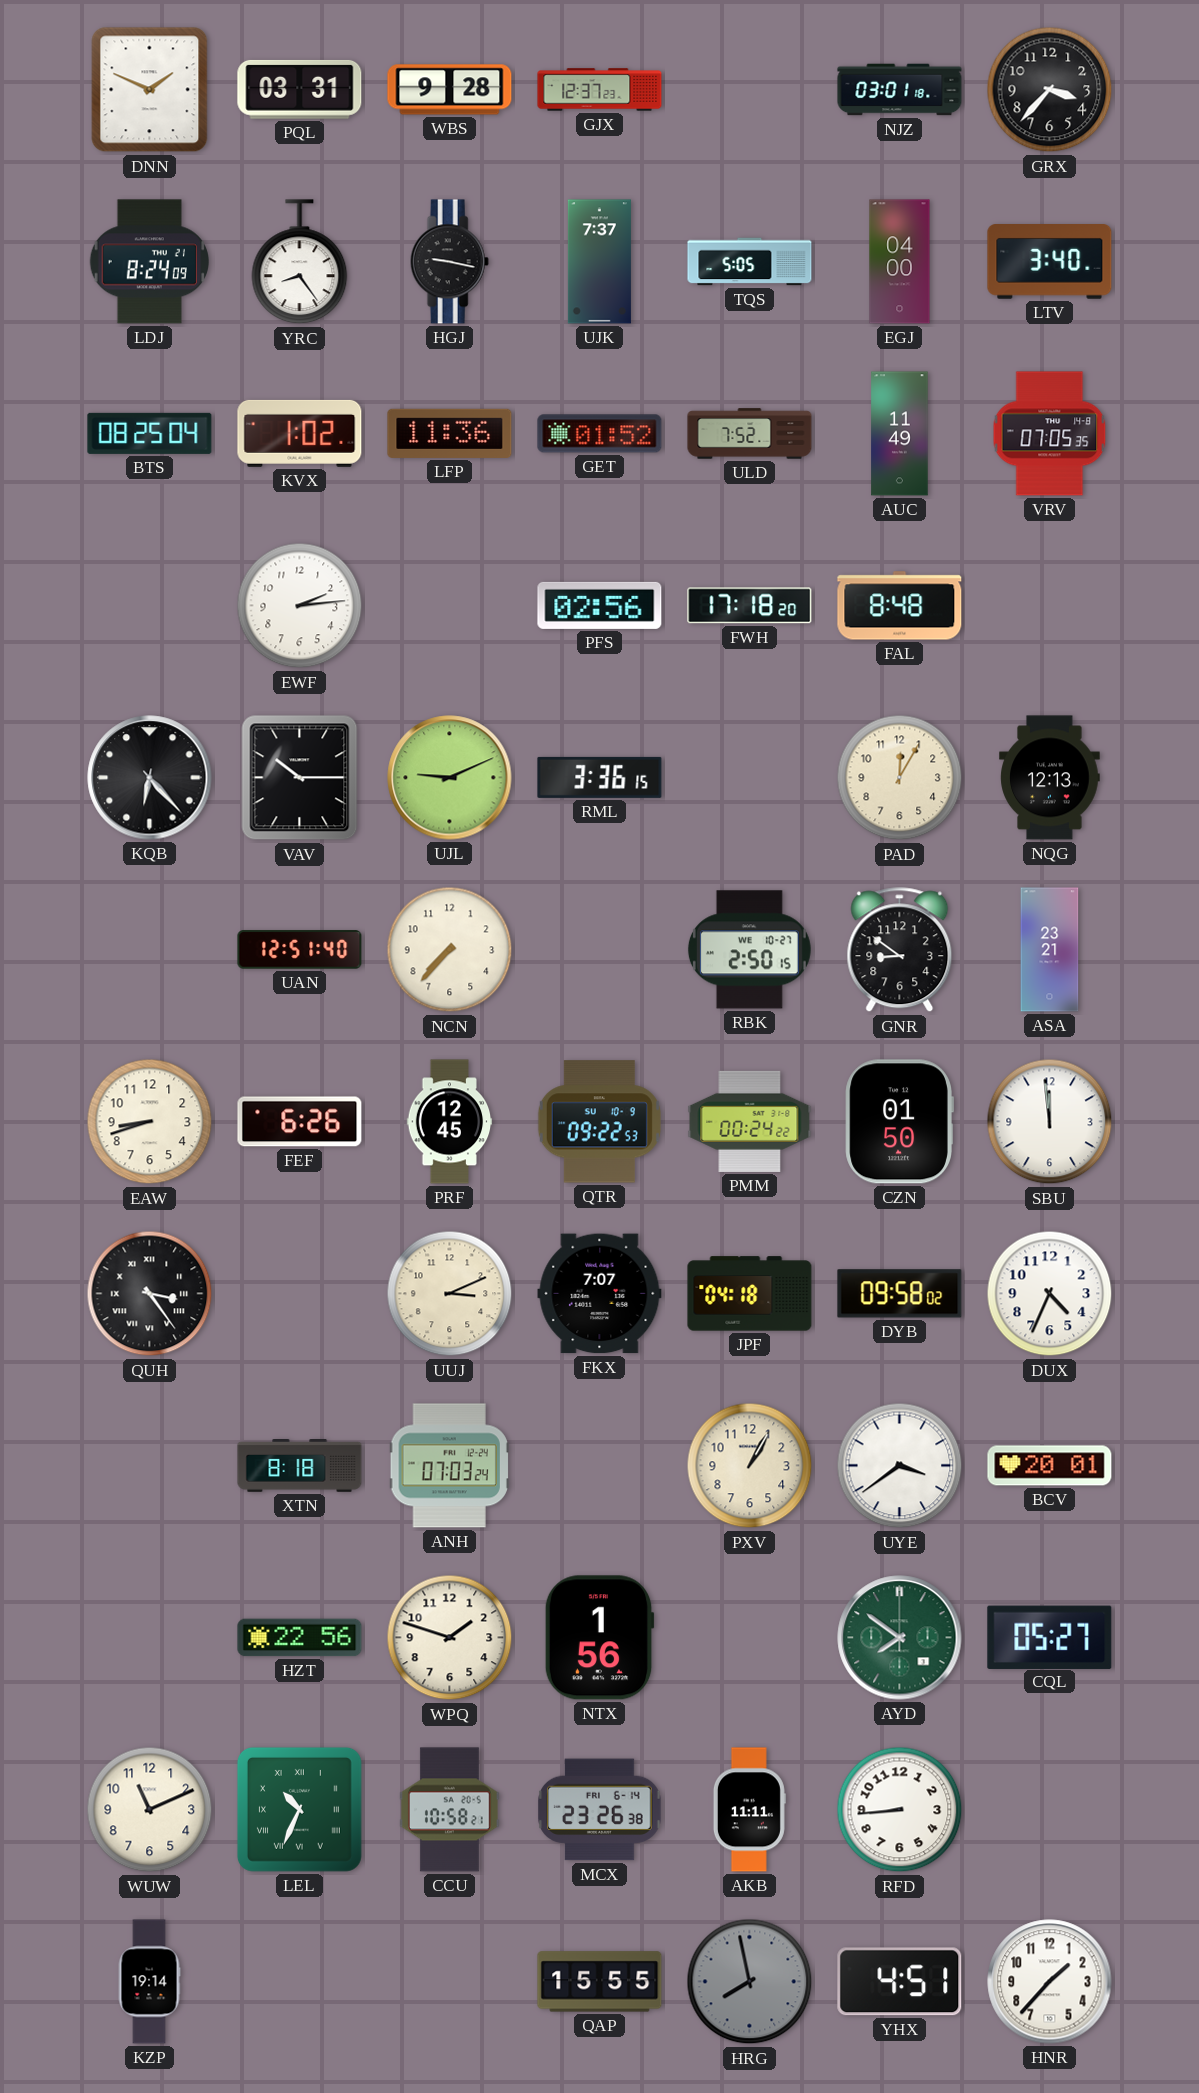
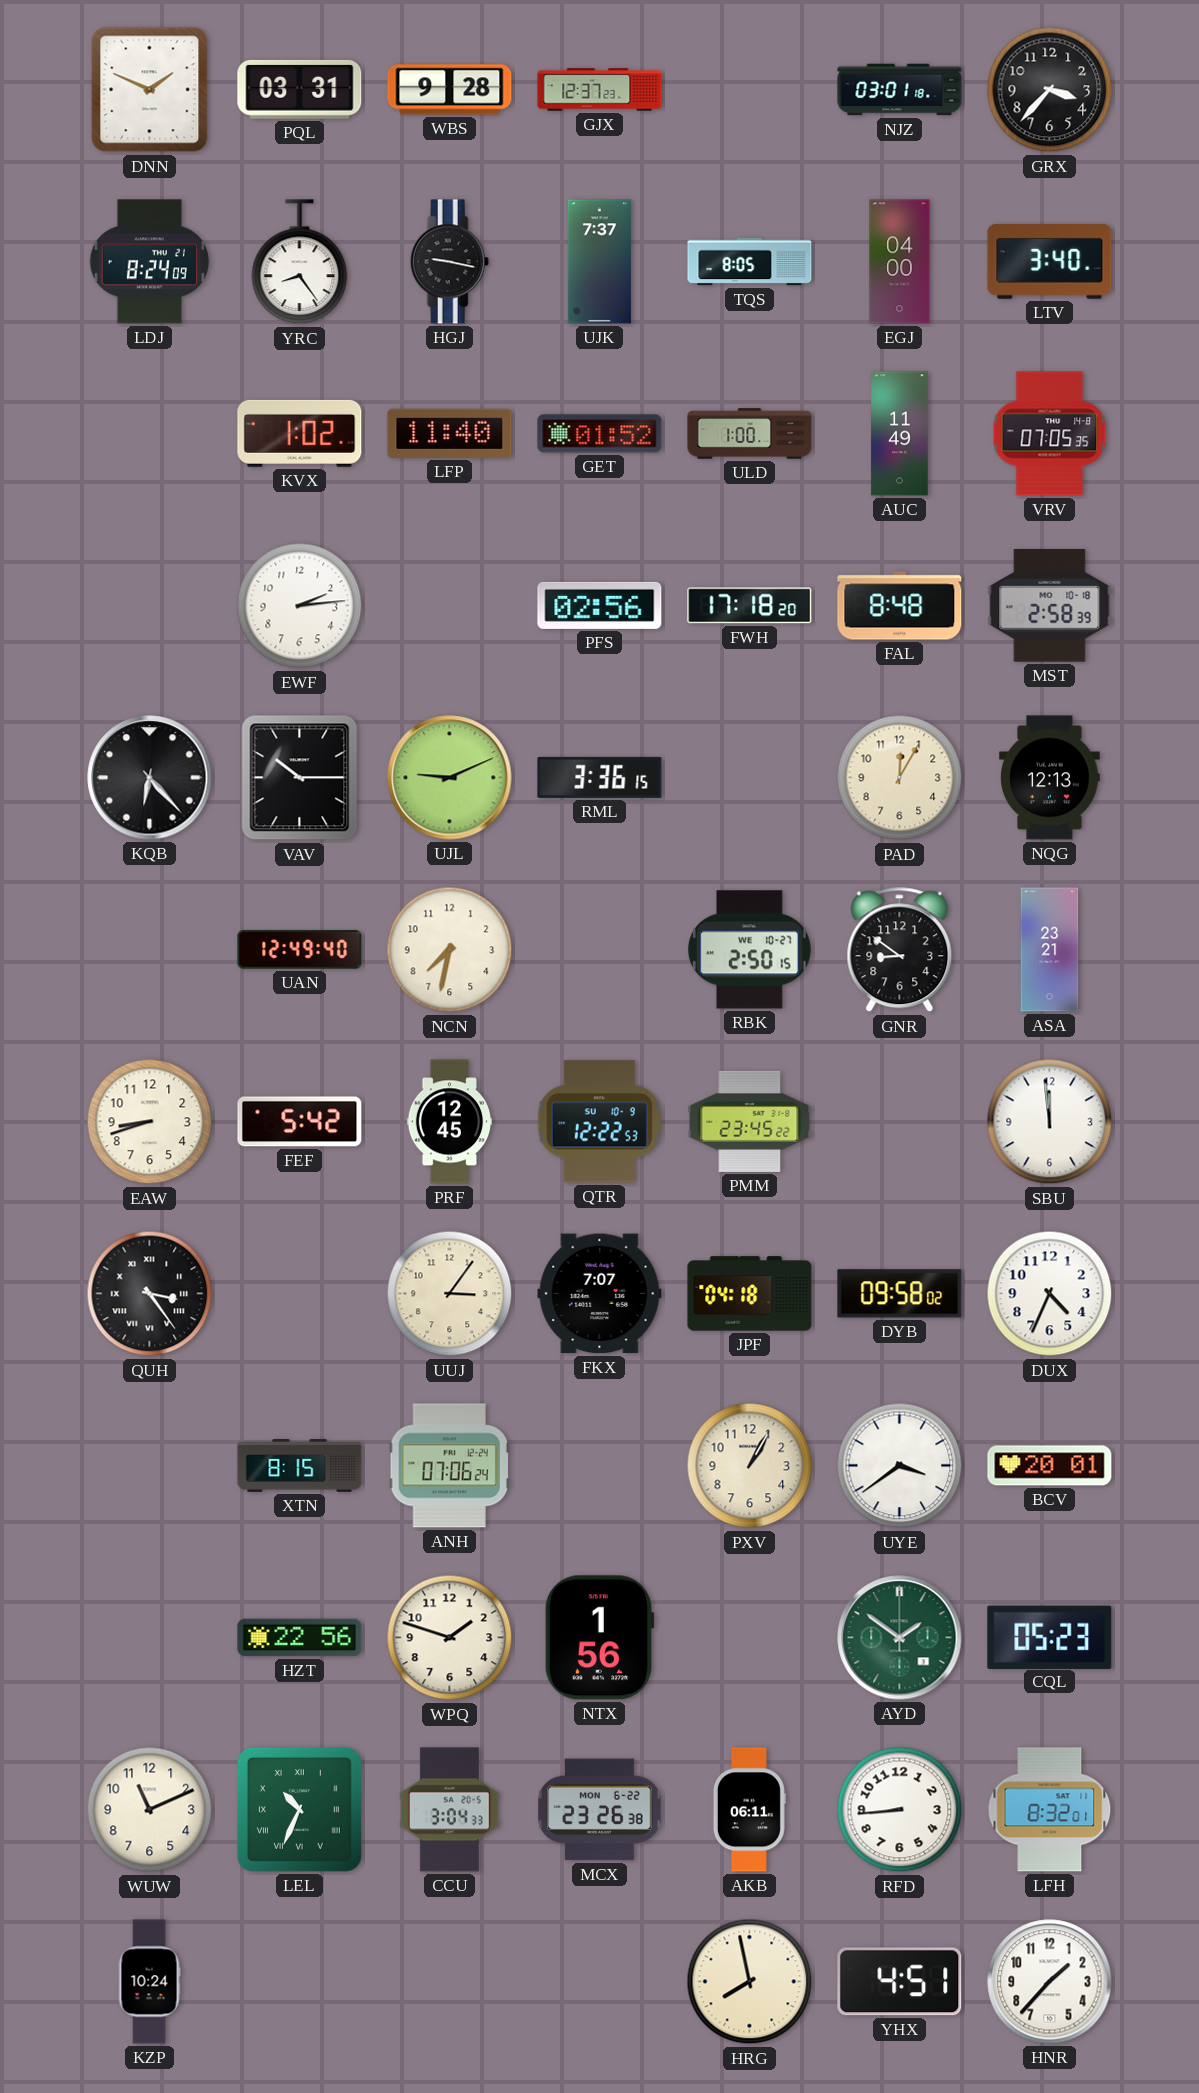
TQS: 5:05 -> 8:05 (750, 262)
BTS: 08:25 -> none (150, 433)
LFP: 11:36 -> 11:40 (450, 433)
ULD: 7:52 -> 1:00 (750, 434)
MST: none -> 2:58 (1050, 606)
UAN: 12:51 -> 12:49 (300, 950)
NCN: 7:37 -> 7:32 (450, 950)
FEF: 6:26 -> 5:42 (300, 1122)
QTR: 09:22 -> 12:22 (599, 1122)
PMM: 00:24 -> 23:45 (750, 1121)
CZN: 01:50 -> none (899, 1122)
UUJ: 3:11 -> 3:06 (450, 1294)
XTN: 8:18 -> 8:15 (300, 1466)
ANH: 07:03 -> 07:06 (449, 1466)
AYD: 7:51 -> 1:51 (900, 1638)
CQL: 05:27 -> 05:23 (1050, 1637)
CCU: 10:58 -> 3:04 (450, 1810)
MCX date: FRI 6-14 -> MON 6-22 (600, 1810)
AKB: 11:11 -> 06:11 (749, 1810)
LFH: none -> 8:32 (1050, 1810)
KZP: 19:14 -> 10:24 (149, 1982)
QAP: 15:55 -> none (600, 1982)
HRG dial: grey -> cream (750, 1982)
